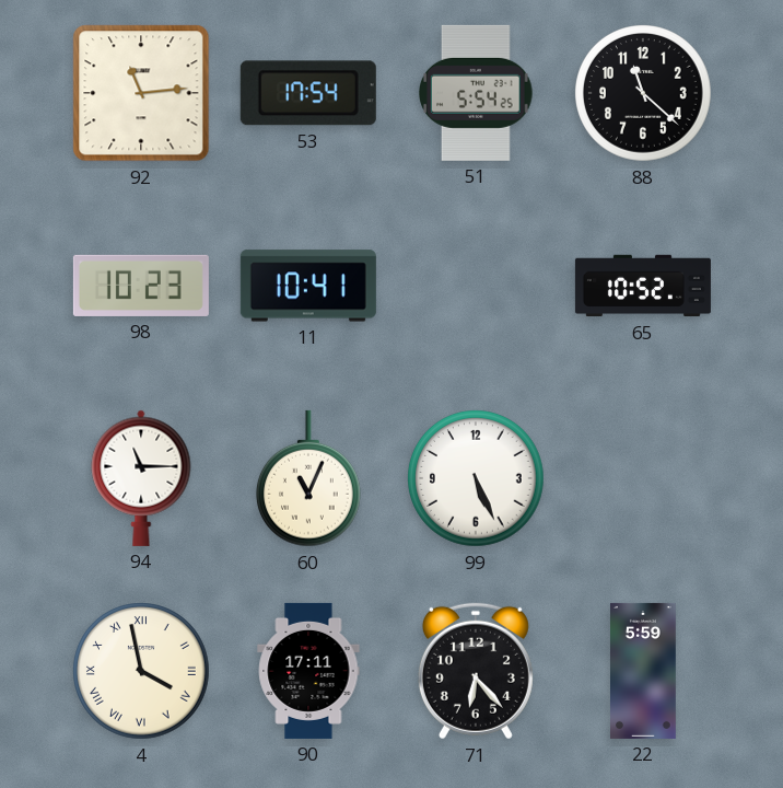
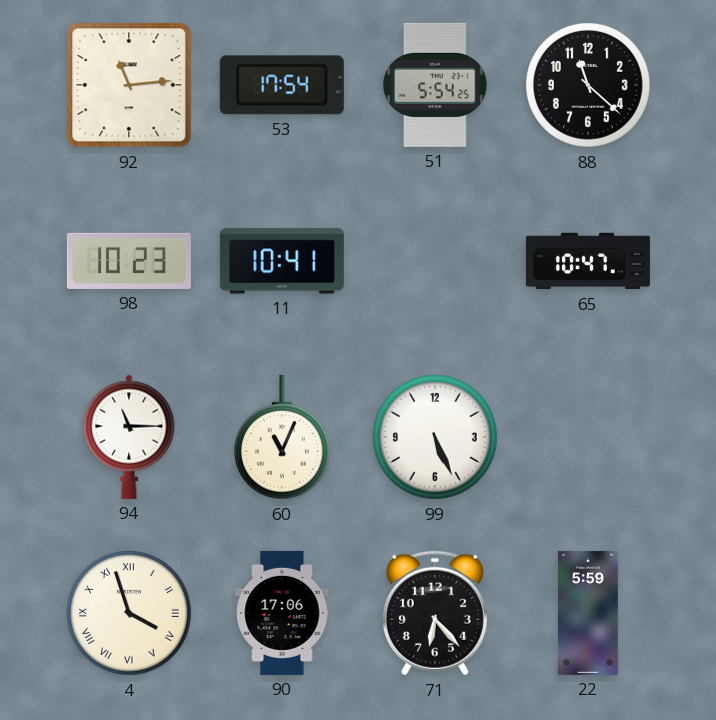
65: 10:52 -> 10:47 (588, 261)
4: 3:58 -> 3:57 (130, 614)
90: 17:11 -> 17:06 (282, 613)
